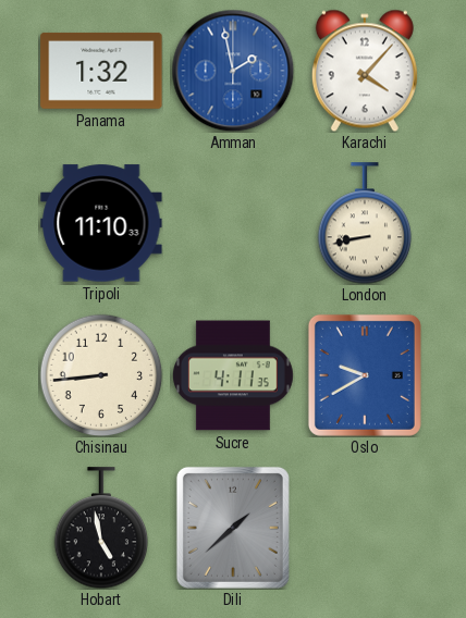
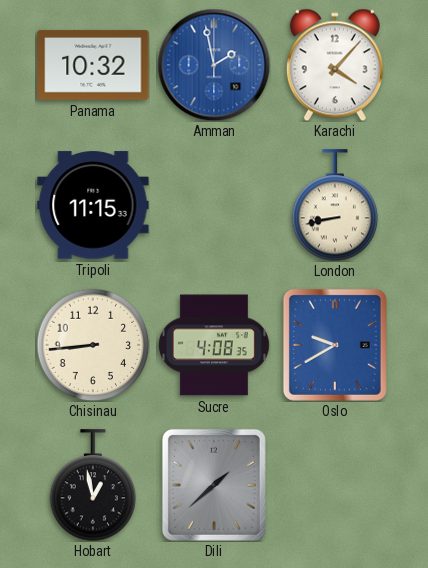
Panama: 1:32 -> 10:32 (93, 65)
Tripoli: 11:10 -> 11:15 (93, 205)
Sucre: 4:11 -> 4:08 (214, 345)
Hobart: 4:58 -> 12:58 (93, 485)
